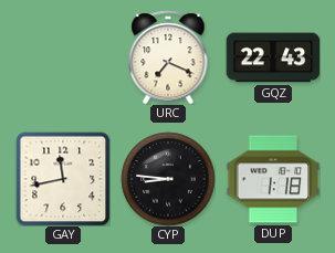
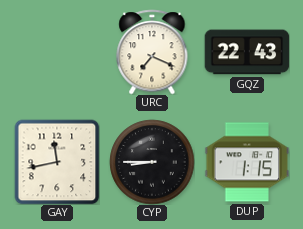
CYP: 8:46 -> 8:45 (152, 162)
DUP: 1:18 -> 1:15 (247, 162)
